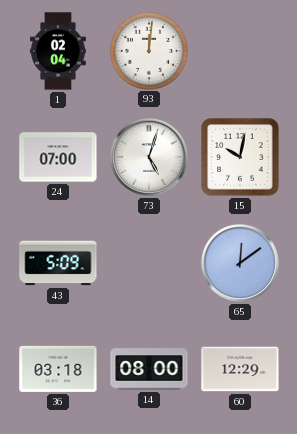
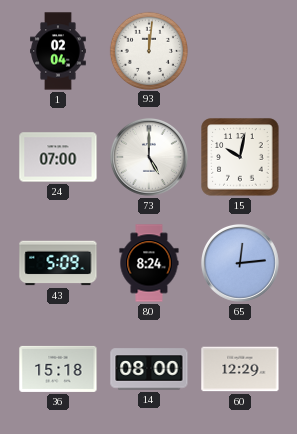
73: 5:03 -> 5:00 (149, 157)
80: none -> 8:24 (149, 263)
65: 12:09 -> 12:14 (240, 263)
36: 03:18 -> 15:18 (58, 369)
